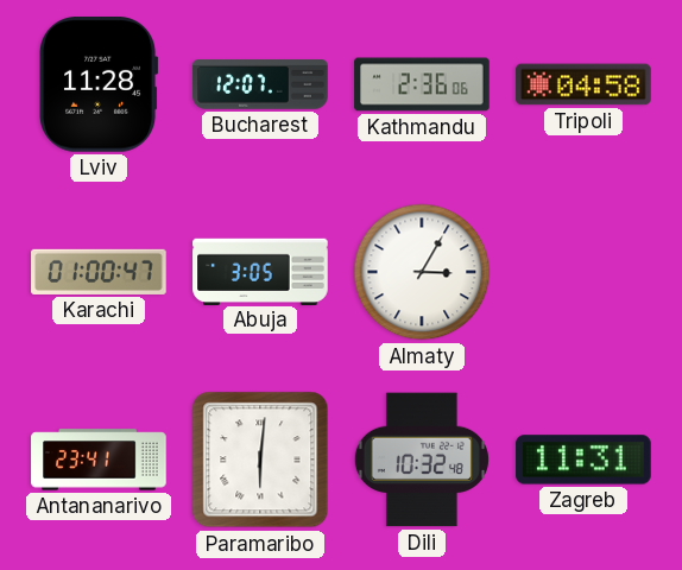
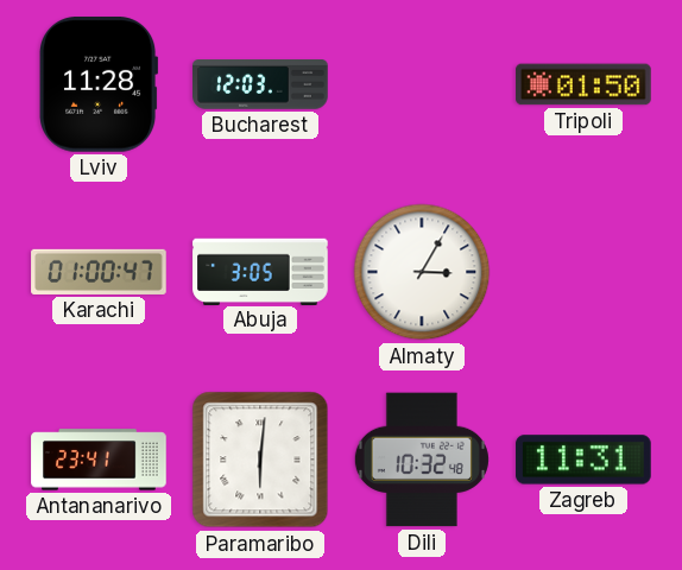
Bucharest: 12:07 -> 12:03 (260, 84)
Kathmandu: 2:36 -> none (422, 84)
Tripoli: 04:58 -> 01:50 (583, 84)
